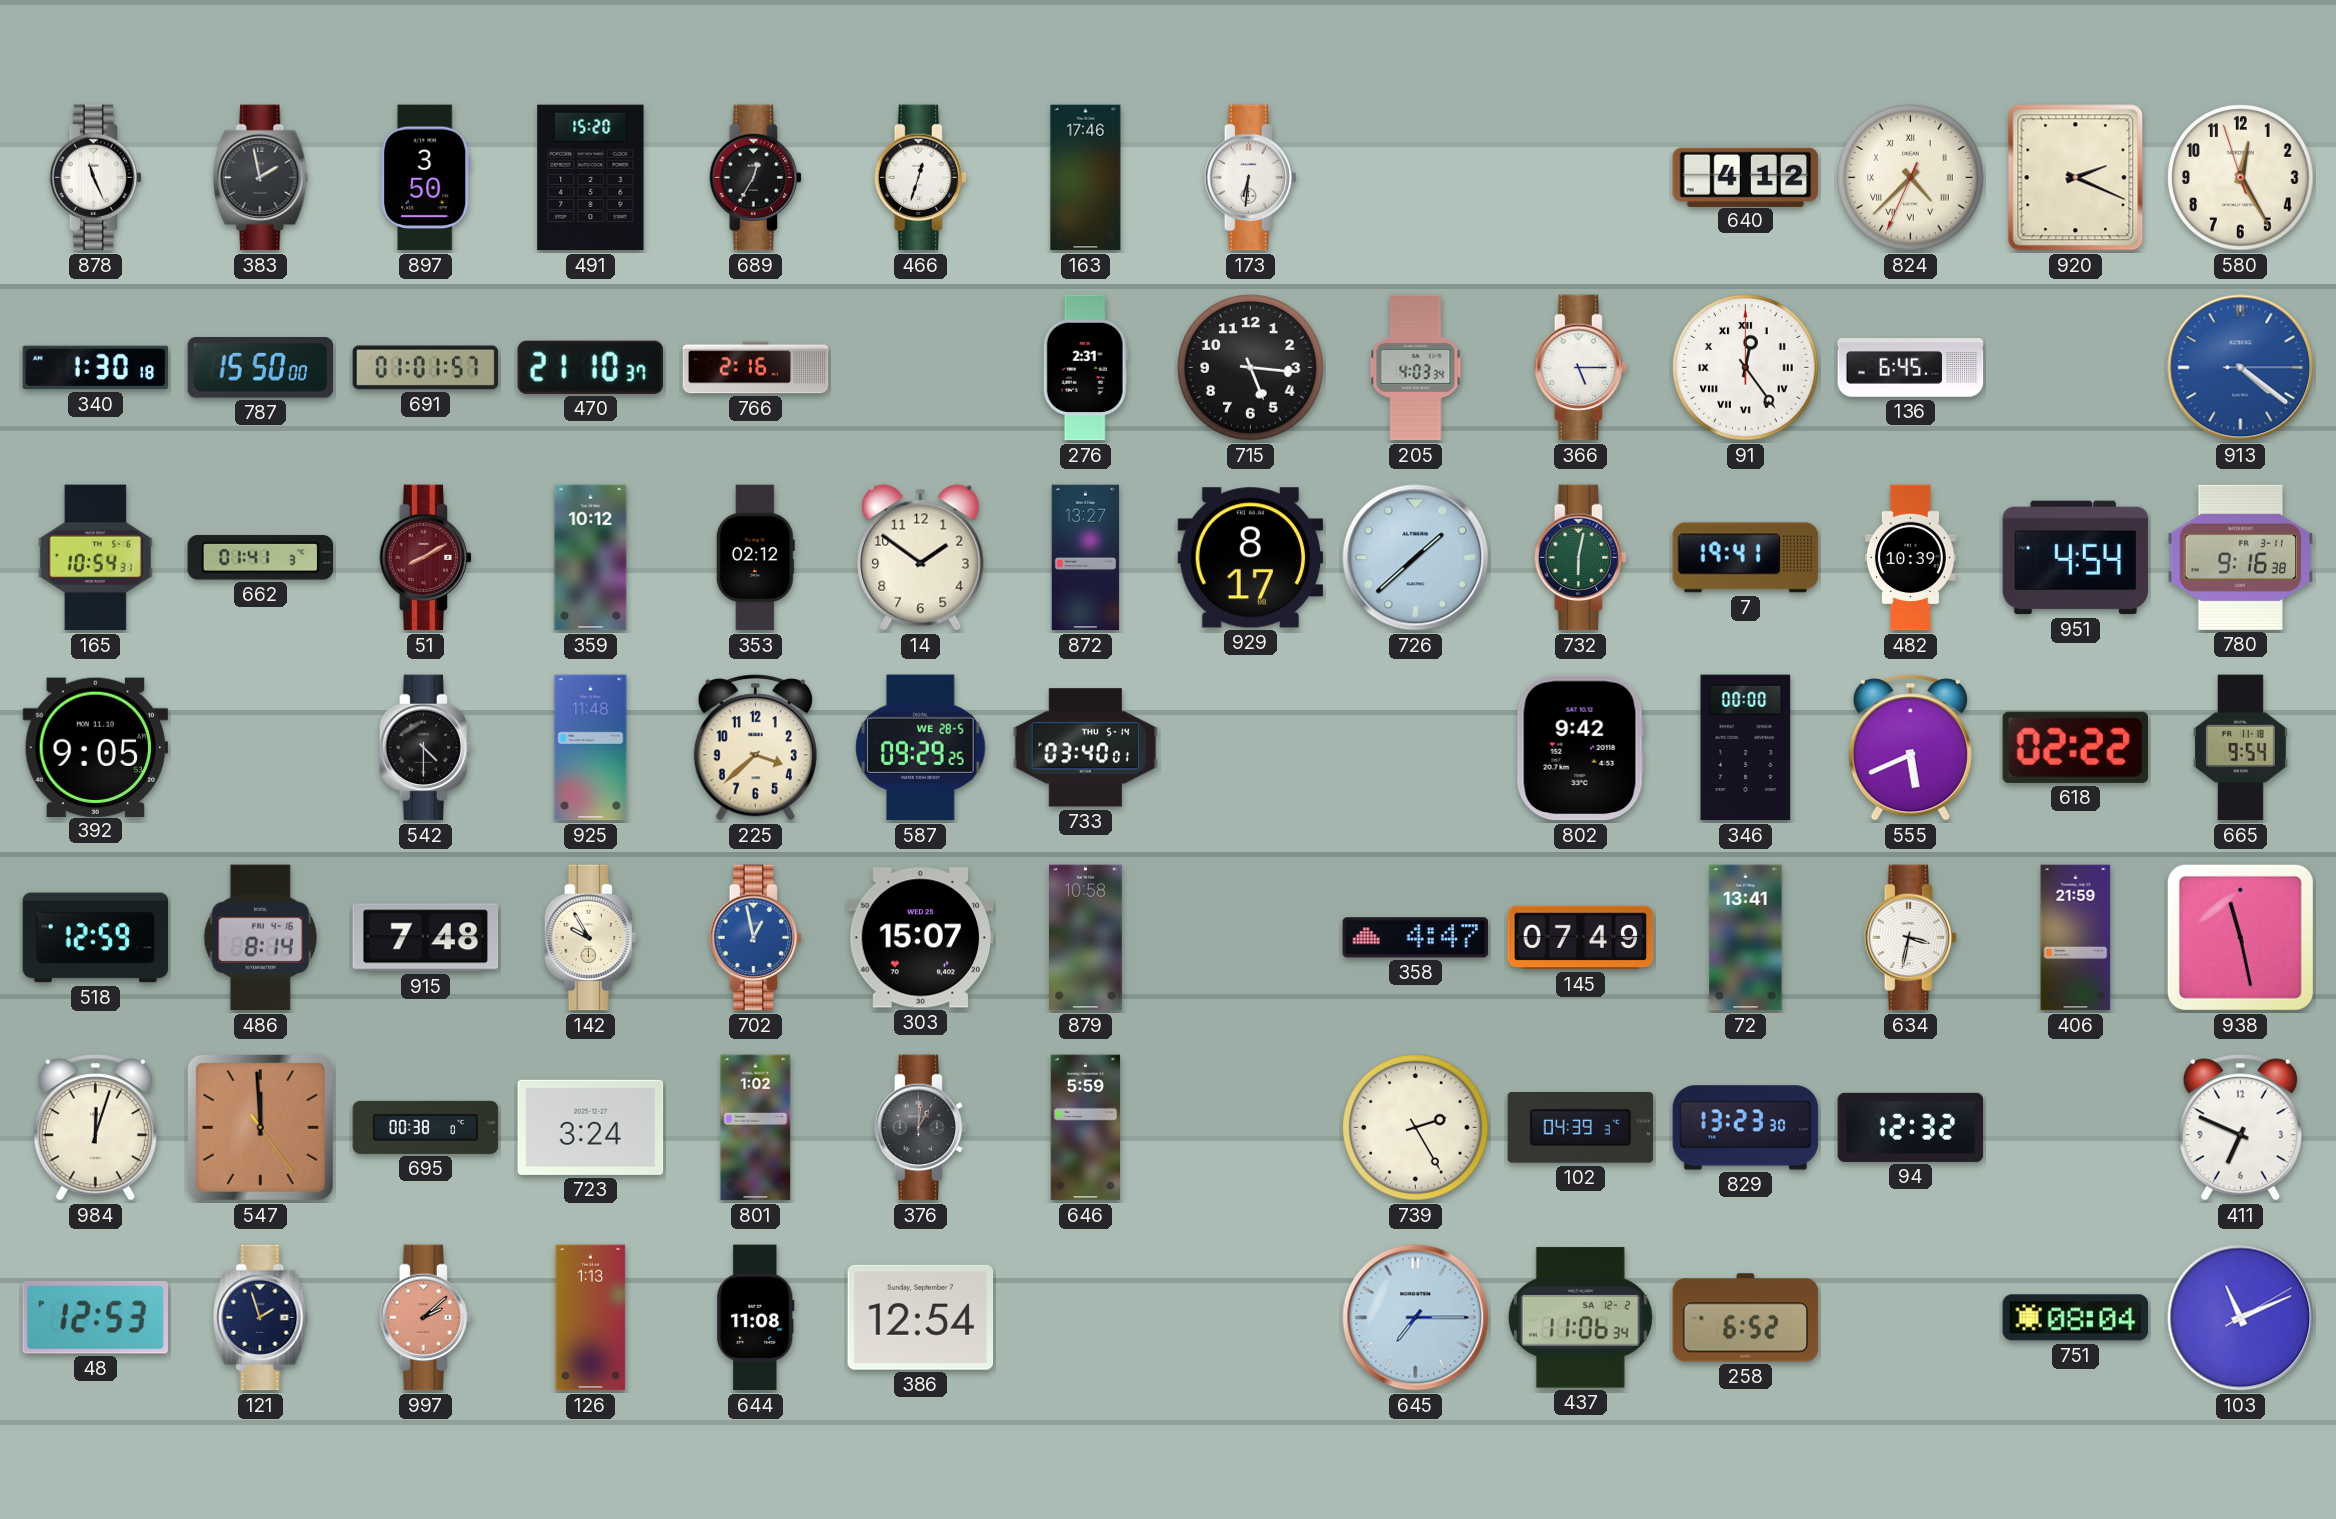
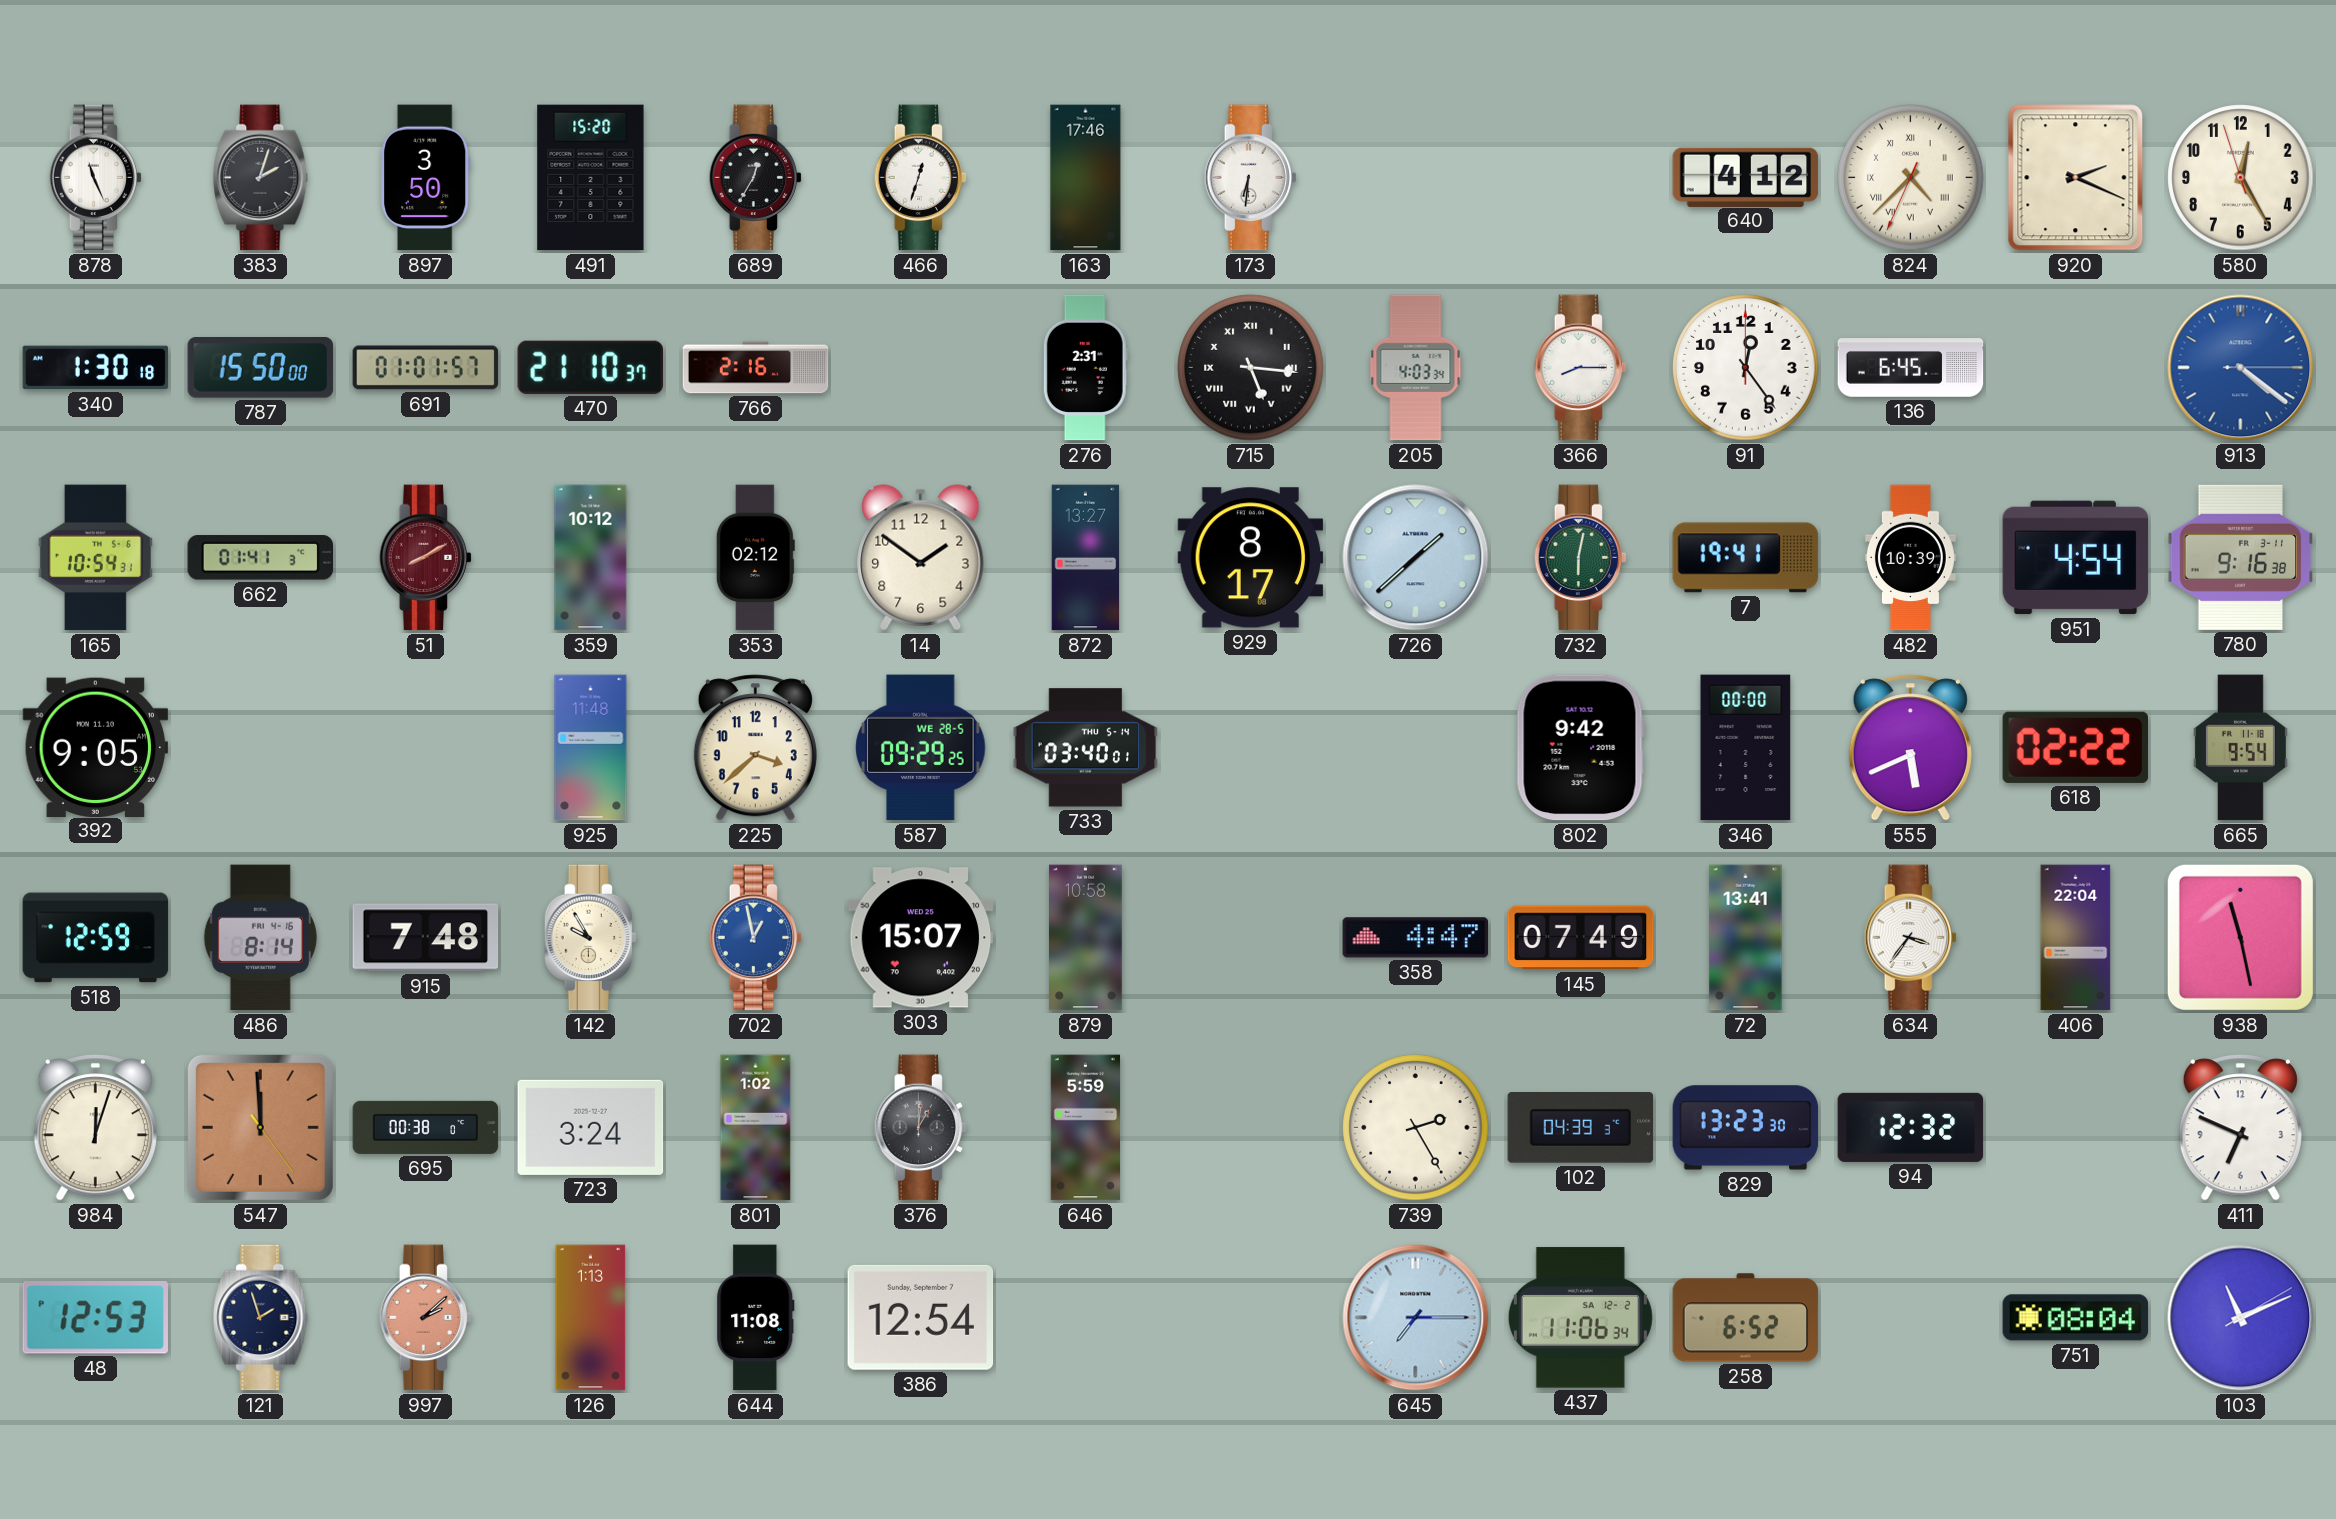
383: 1:58 -> 2:03 (261, 178)
715 numerals: Arabic -> Roman (1251, 368)
366: 5:15 -> 8:15 (1581, 368)
91 numerals: Roman -> Arabic (1746, 368)
542: 4:30 -> none (426, 748)
634: 3:32 -> 3:36 (1911, 938)
406: 21:59 -> 22:04 (2076, 938)
